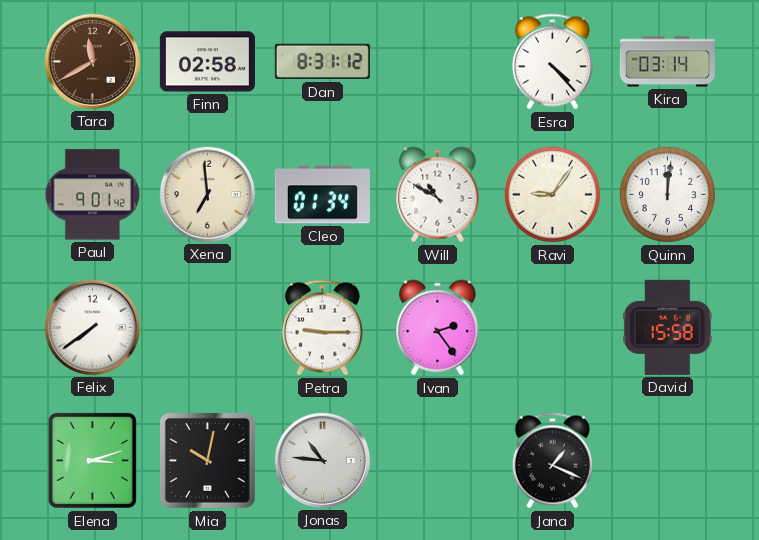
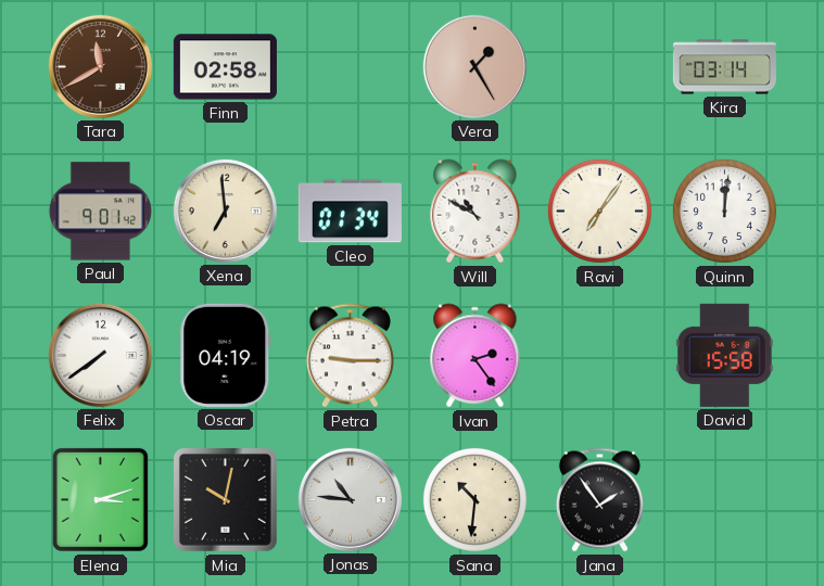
Dan: 8:31 -> none (322, 62)
Vera: none -> 1:25 (474, 66)
Esra: 4:23 -> none (552, 62)
Ravi: 9:06 -> 7:06 (599, 211)
Oscar: none -> 04:19 (226, 355)
Sana: none -> 10:31 (474, 499)
Jana: 1:19 -> 1:54 (599, 500)
